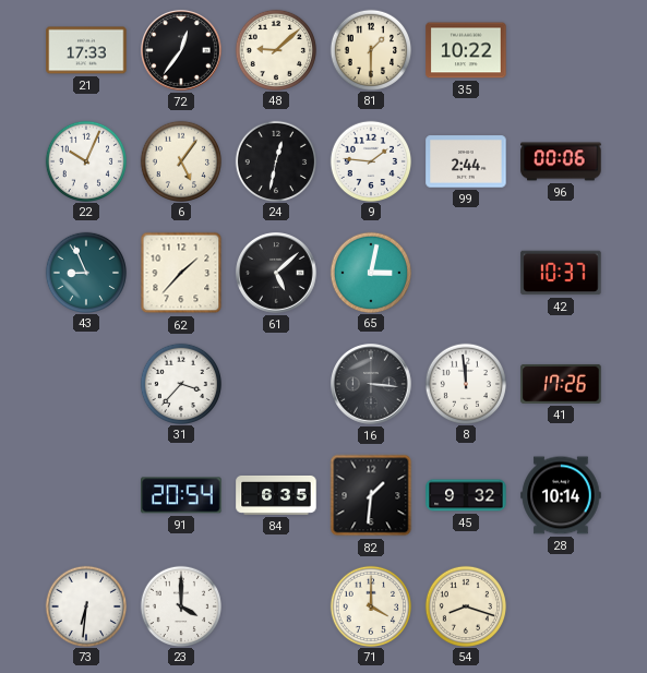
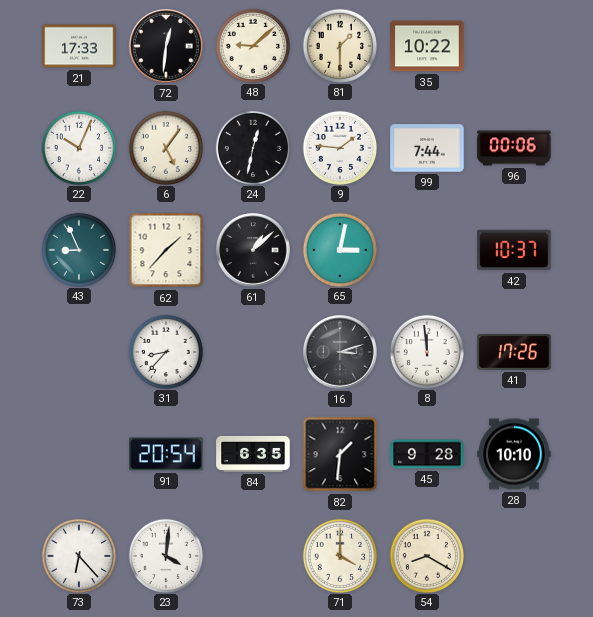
72: 12:36 -> 12:31 (167, 47)
99: 2:44 -> 7:44 (427, 148)
61: 5:08 -> 1:08 (254, 251)
31: 3:37 -> 8:37 (165, 351)
16: 3:16 -> 3:12 (341, 353)
45: 9:32 -> 9:28 (427, 454)
28: 10:14 -> 10:10 (514, 454)
73: 6:31 -> 6:23 (78, 555)
23: 4:00 -> 4:01 (165, 555)
54: 8:18 -> 8:20 (426, 555)
